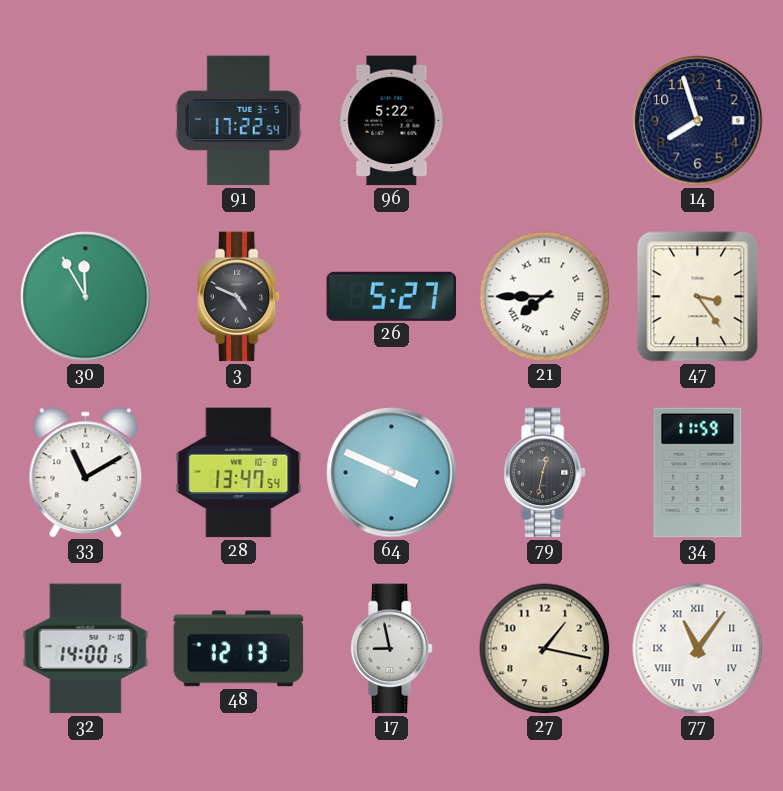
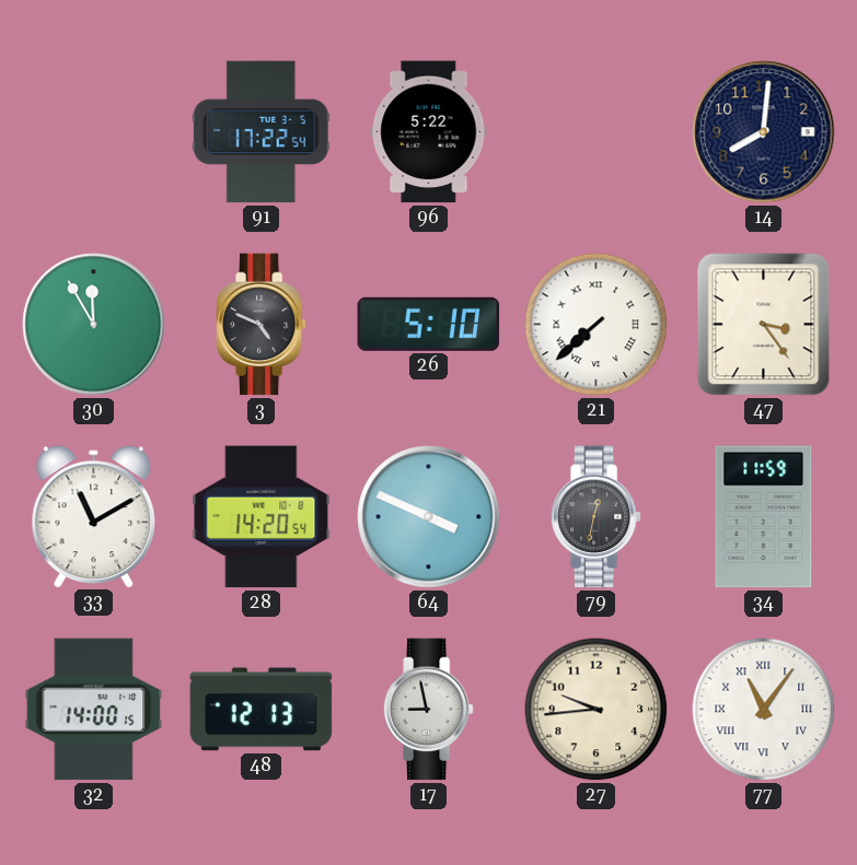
14: 7:57 -> 8:01 (764, 132)
26: 5:27 -> 5:10 (429, 324)
21: 7:45 -> 7:38 (597, 325)
28: 13:47 -> 14:20 (262, 517)
27: 1:17 -> 9:44 (597, 710)
